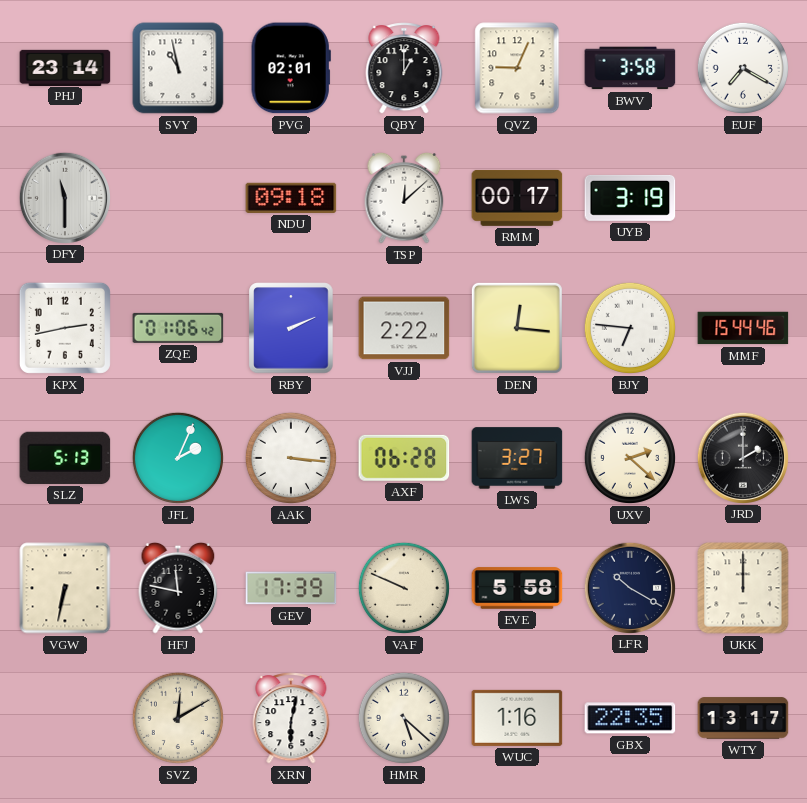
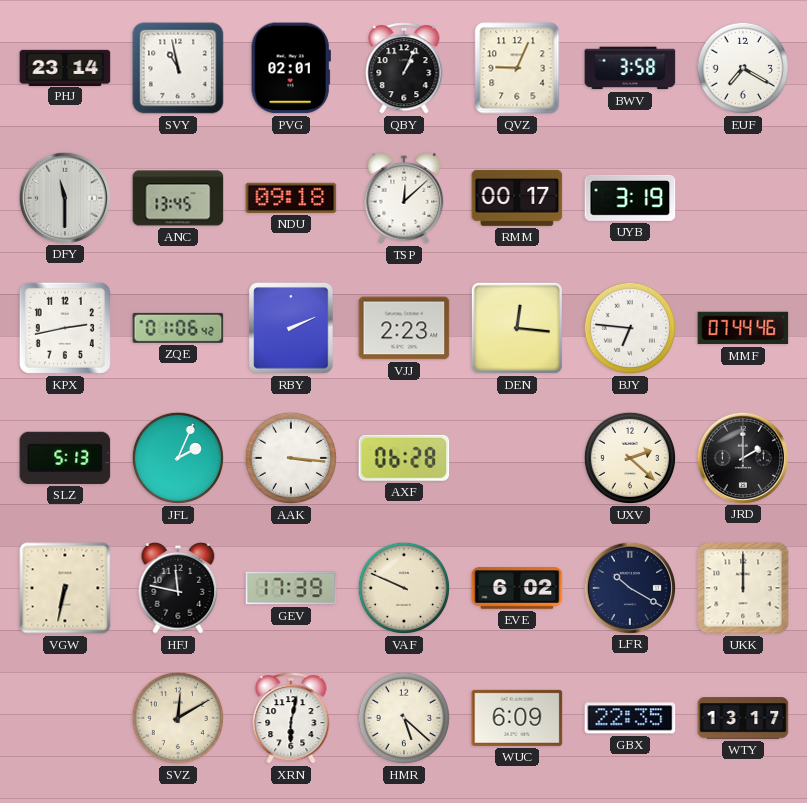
QBY: 1:00 -> 1:04 (404, 68)
ANC: none -> 13:45 (178, 198)
VJJ: 2:22 -> 2:23 (404, 328)
MMF: 15:44 -> 07:44 (743, 328)
LWS: 3:27 -> none (517, 458)
EVE: 5:58 -> 6:02 (517, 588)
WUC: 1:16 -> 6:09 (517, 718)
